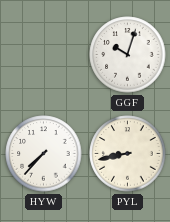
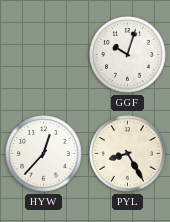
HYW: 7:37 -> 12:37 (44, 154)
PYL: 8:43 -> 8:25 (128, 154)
